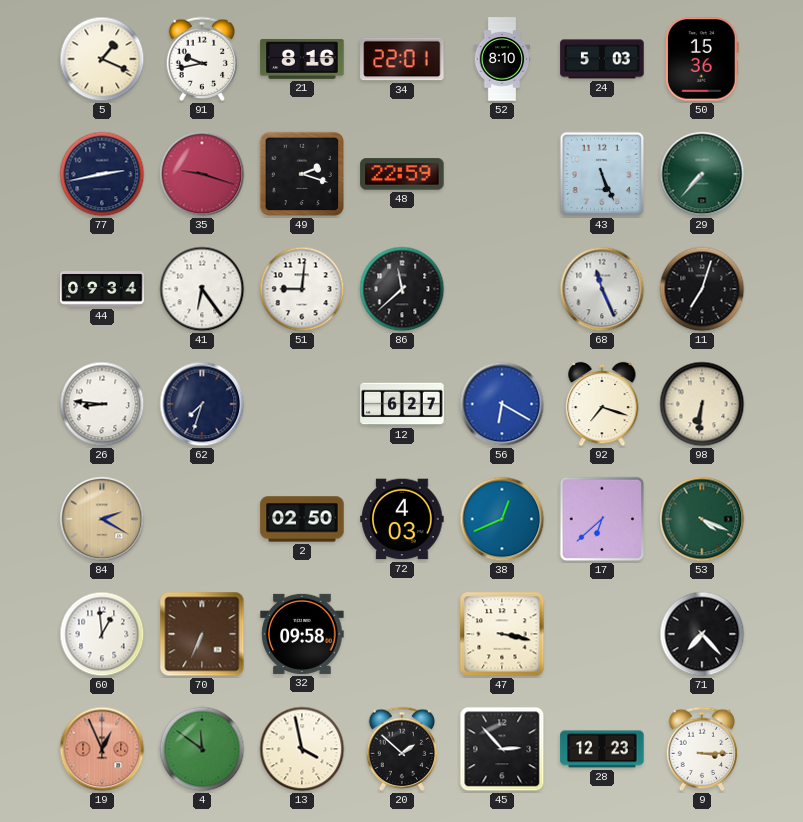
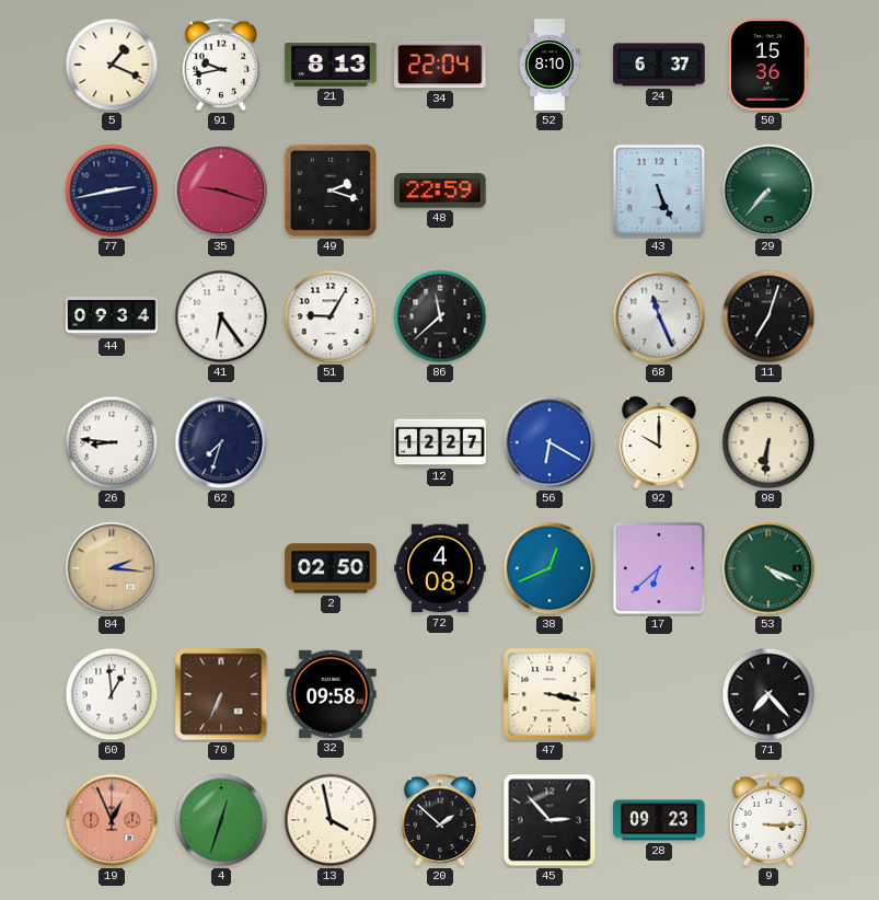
21: 8:16 -> 8:13 (331, 66)
34: 22:01 -> 22:04 (440, 65)
24: 5:03 -> 6:37 (659, 65)
51: 9:01 -> 9:05 (331, 316)
12: 6:27 -> 12:27 (440, 442)
92: 7:18 -> 10:00 (659, 442)
84: 2:20 -> 2:16 (112, 568)
72: 4:03 -> 4:08 (440, 568)
4: 11:51 -> 12:33 (221, 820)
28: 12:23 -> 09:23 (659, 820)
